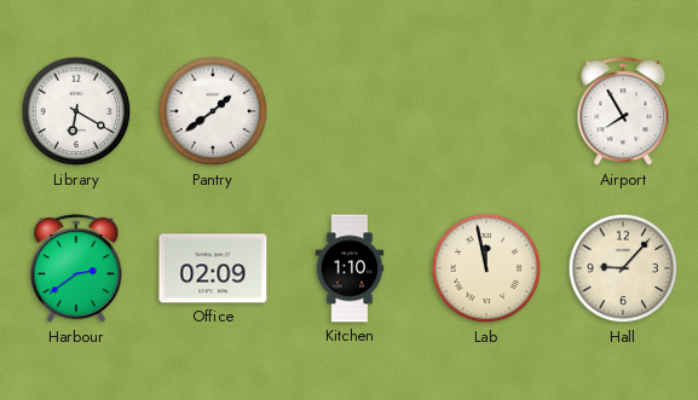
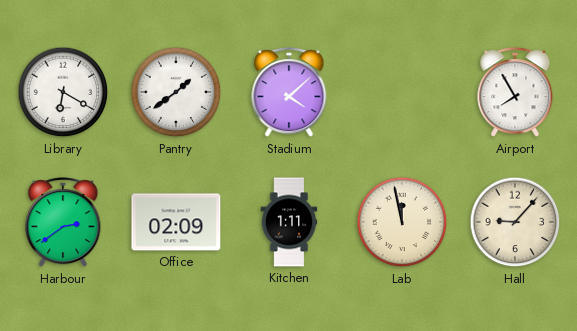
Stadium: none -> 4:08 (289, 93)
Kitchen: 1:10 -> 1:11 (289, 222)
